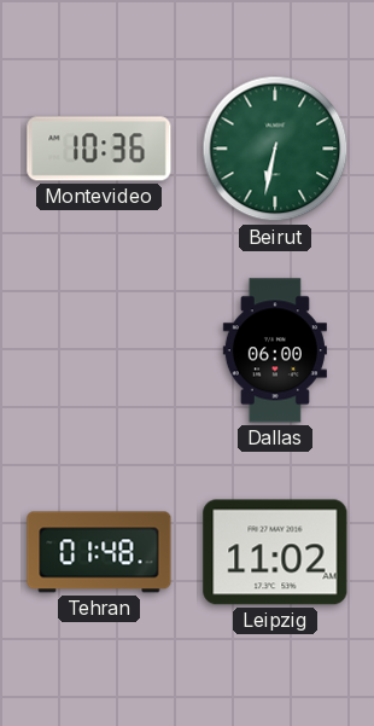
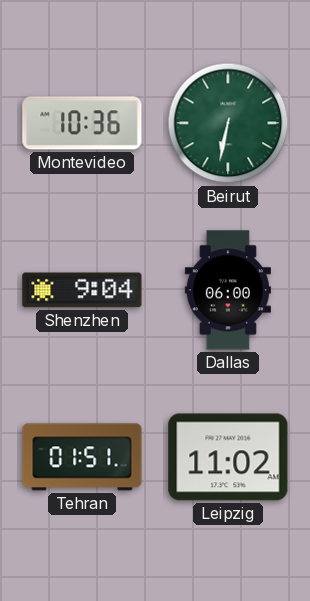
Shenzhen: none -> 9:04 (82, 290)
Tehran: 01:48 -> 01:51 (82, 457)
